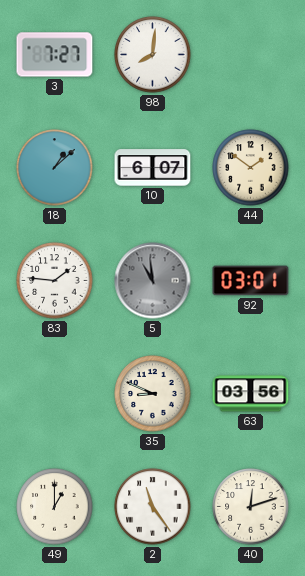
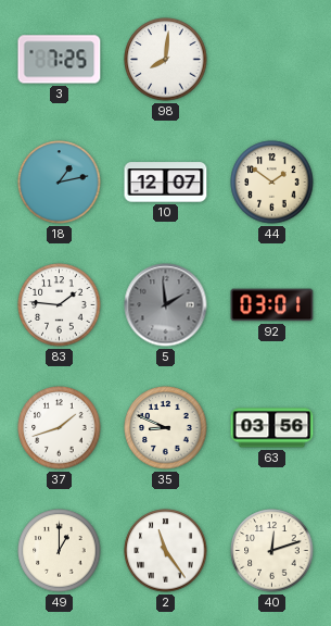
3: 7:27 -> 7:25 (60, 60)
18: 1:08 -> 1:13 (60, 183)
10: 6:07 -> 12:07 (166, 183)
5: 10:59 -> 1:59 (166, 305)
37: none -> 1:42 (60, 428)
